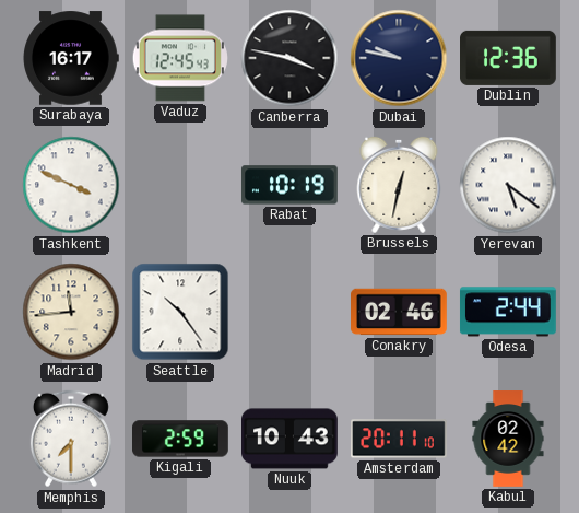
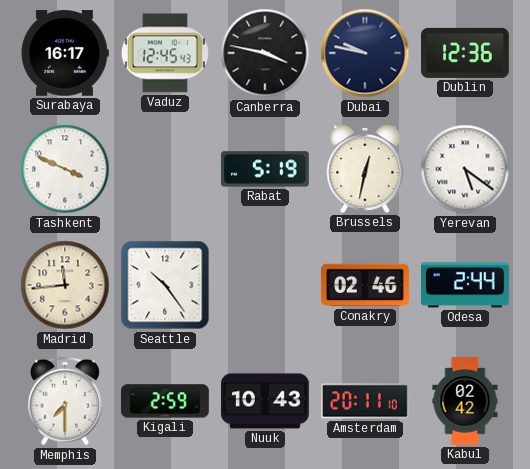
Rabat: 10:19 -> 5:19 (265, 169)
